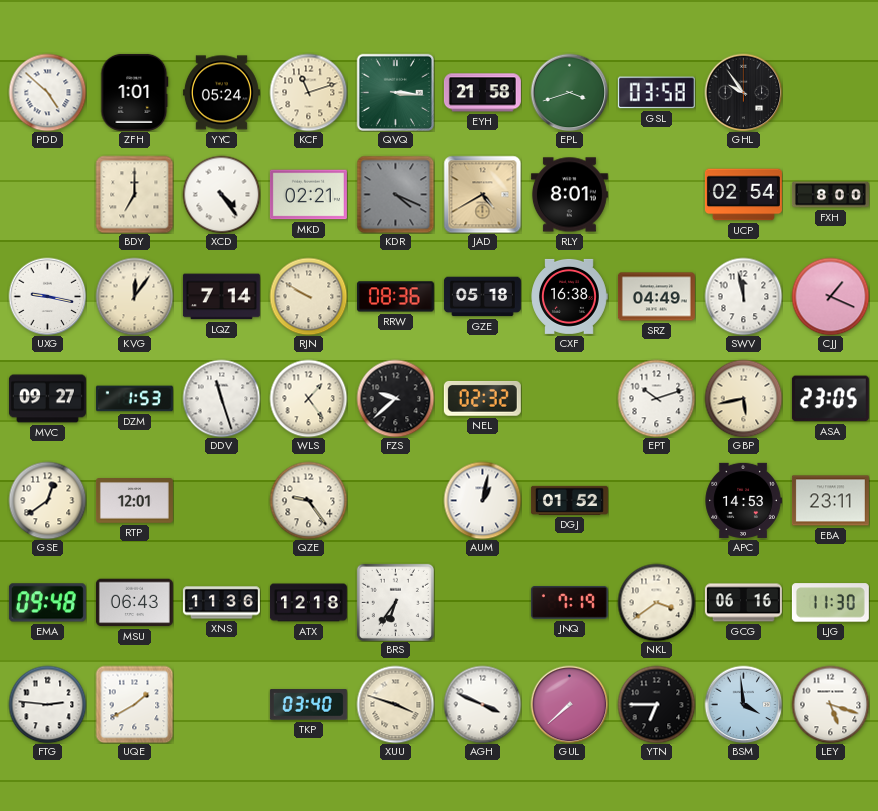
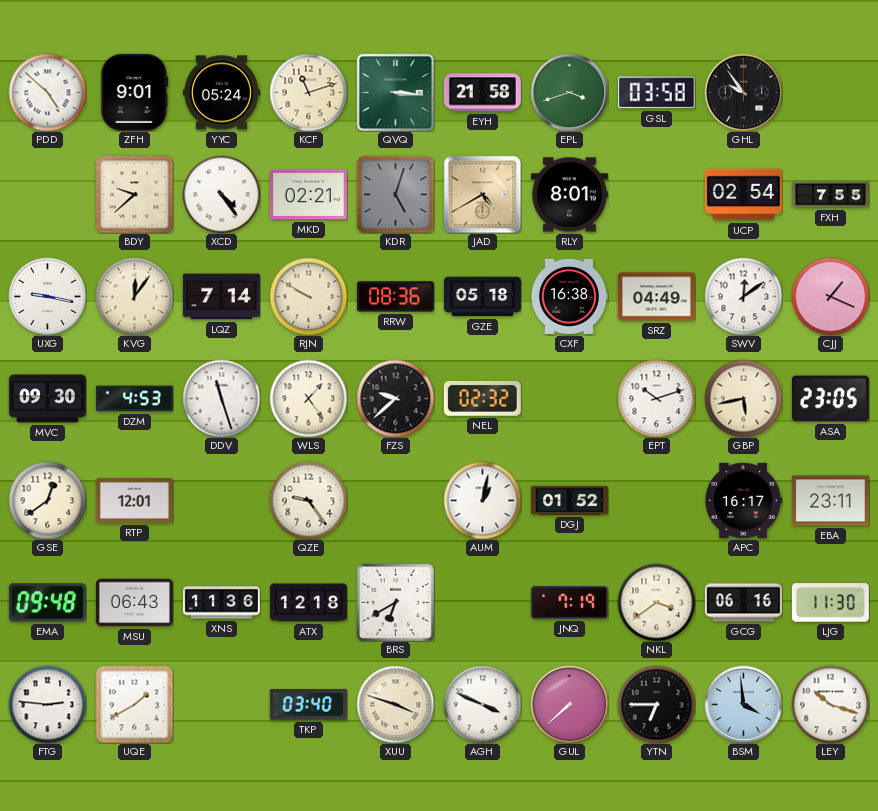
ZFH: 1:01 -> 9:01 (135, 92)
BDY: 7:00 -> 9:38 (134, 194)
KDR: 4:19 -> 5:03 (395, 194)
FXH: 8:00 -> 7:55 (830, 195)
SWV: 11:58 -> 12:09 (743, 296)
MVC: 09:27 -> 09:30 (47, 399)
DZM: 1:53 -> 4:53 (134, 399)
APC: 14:53 -> 16:17 (743, 500)
BRS: 6:36 -> 6:40 (395, 602)
LEY: 5:18 -> 10:18 (830, 704)
